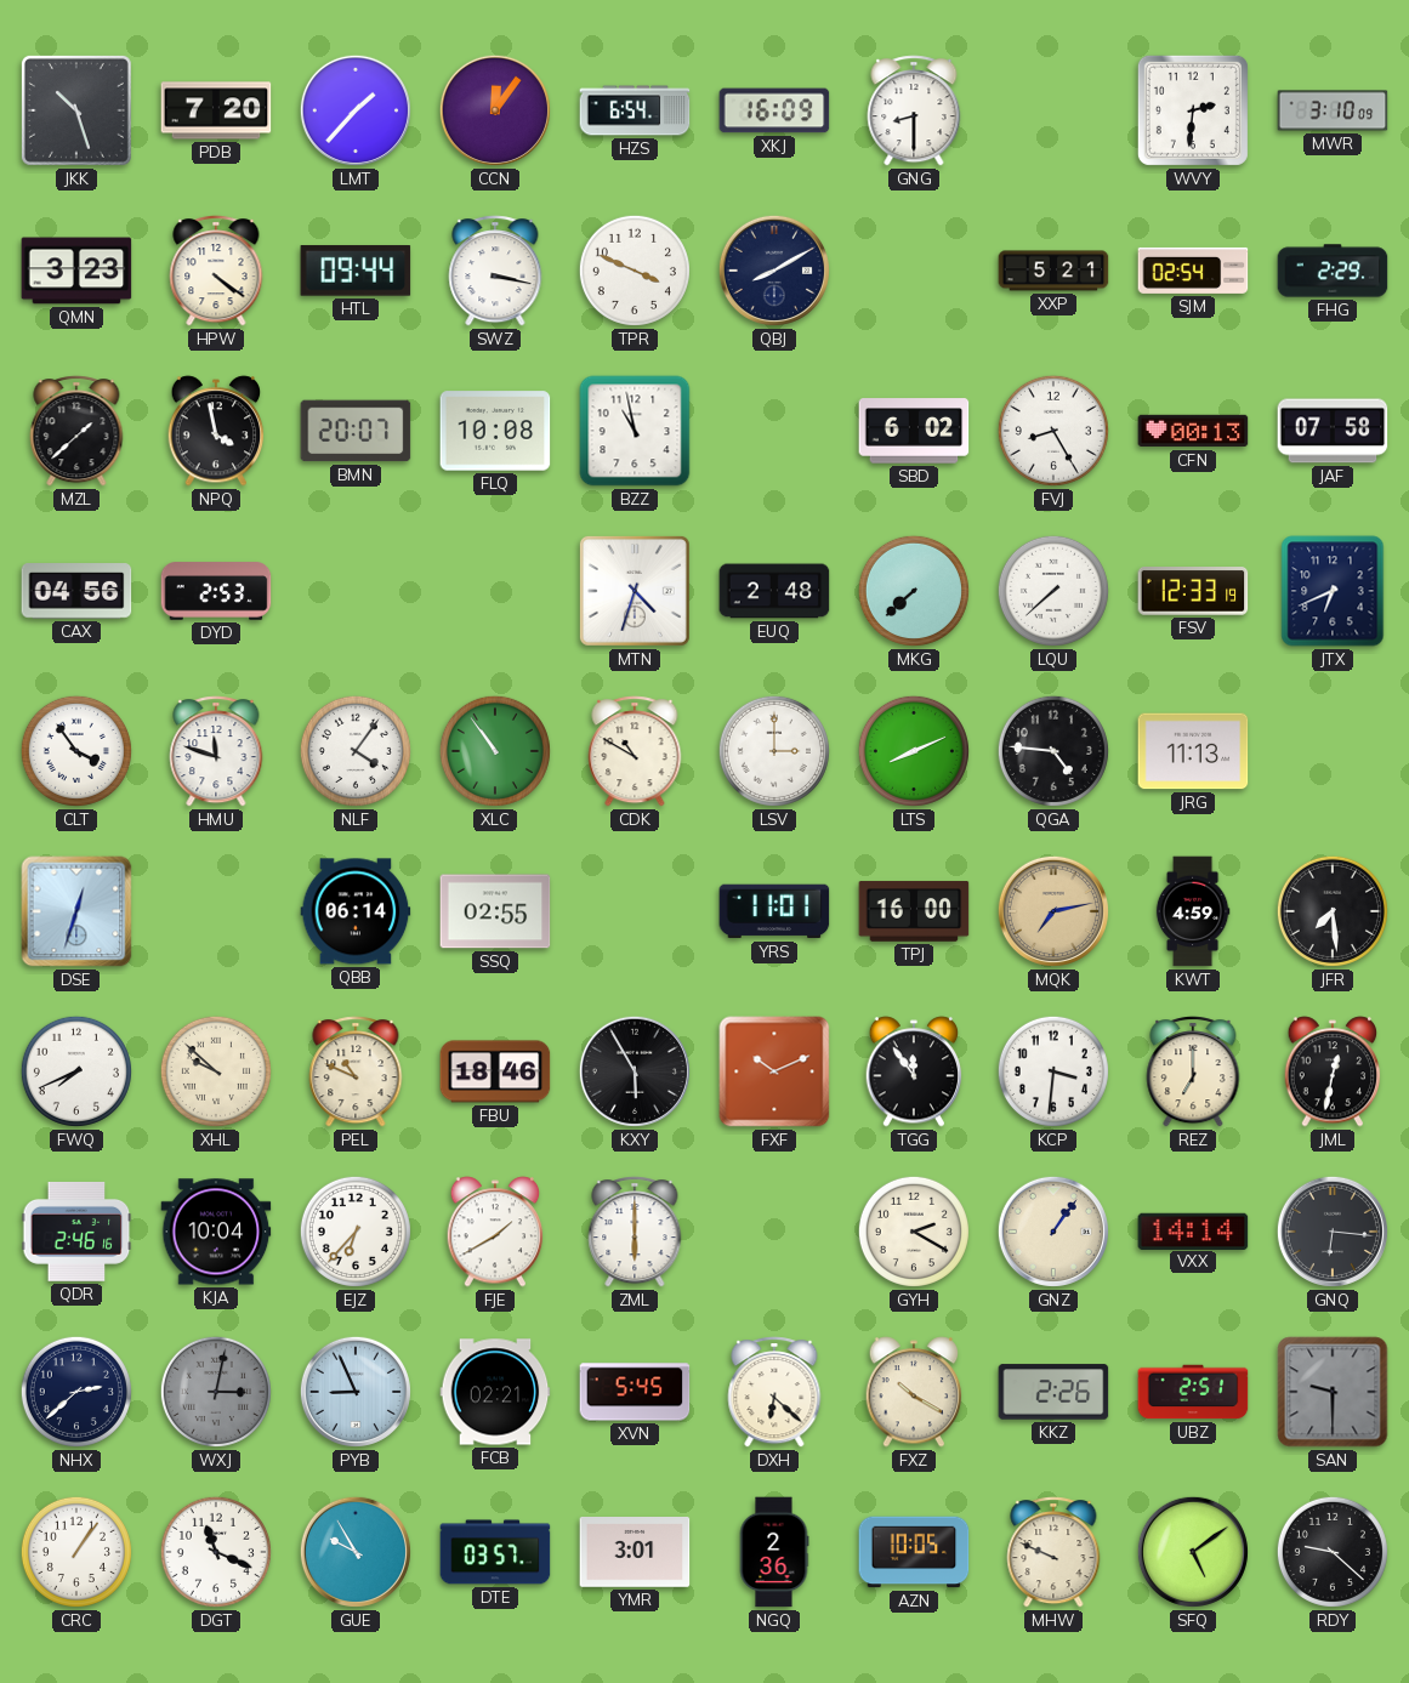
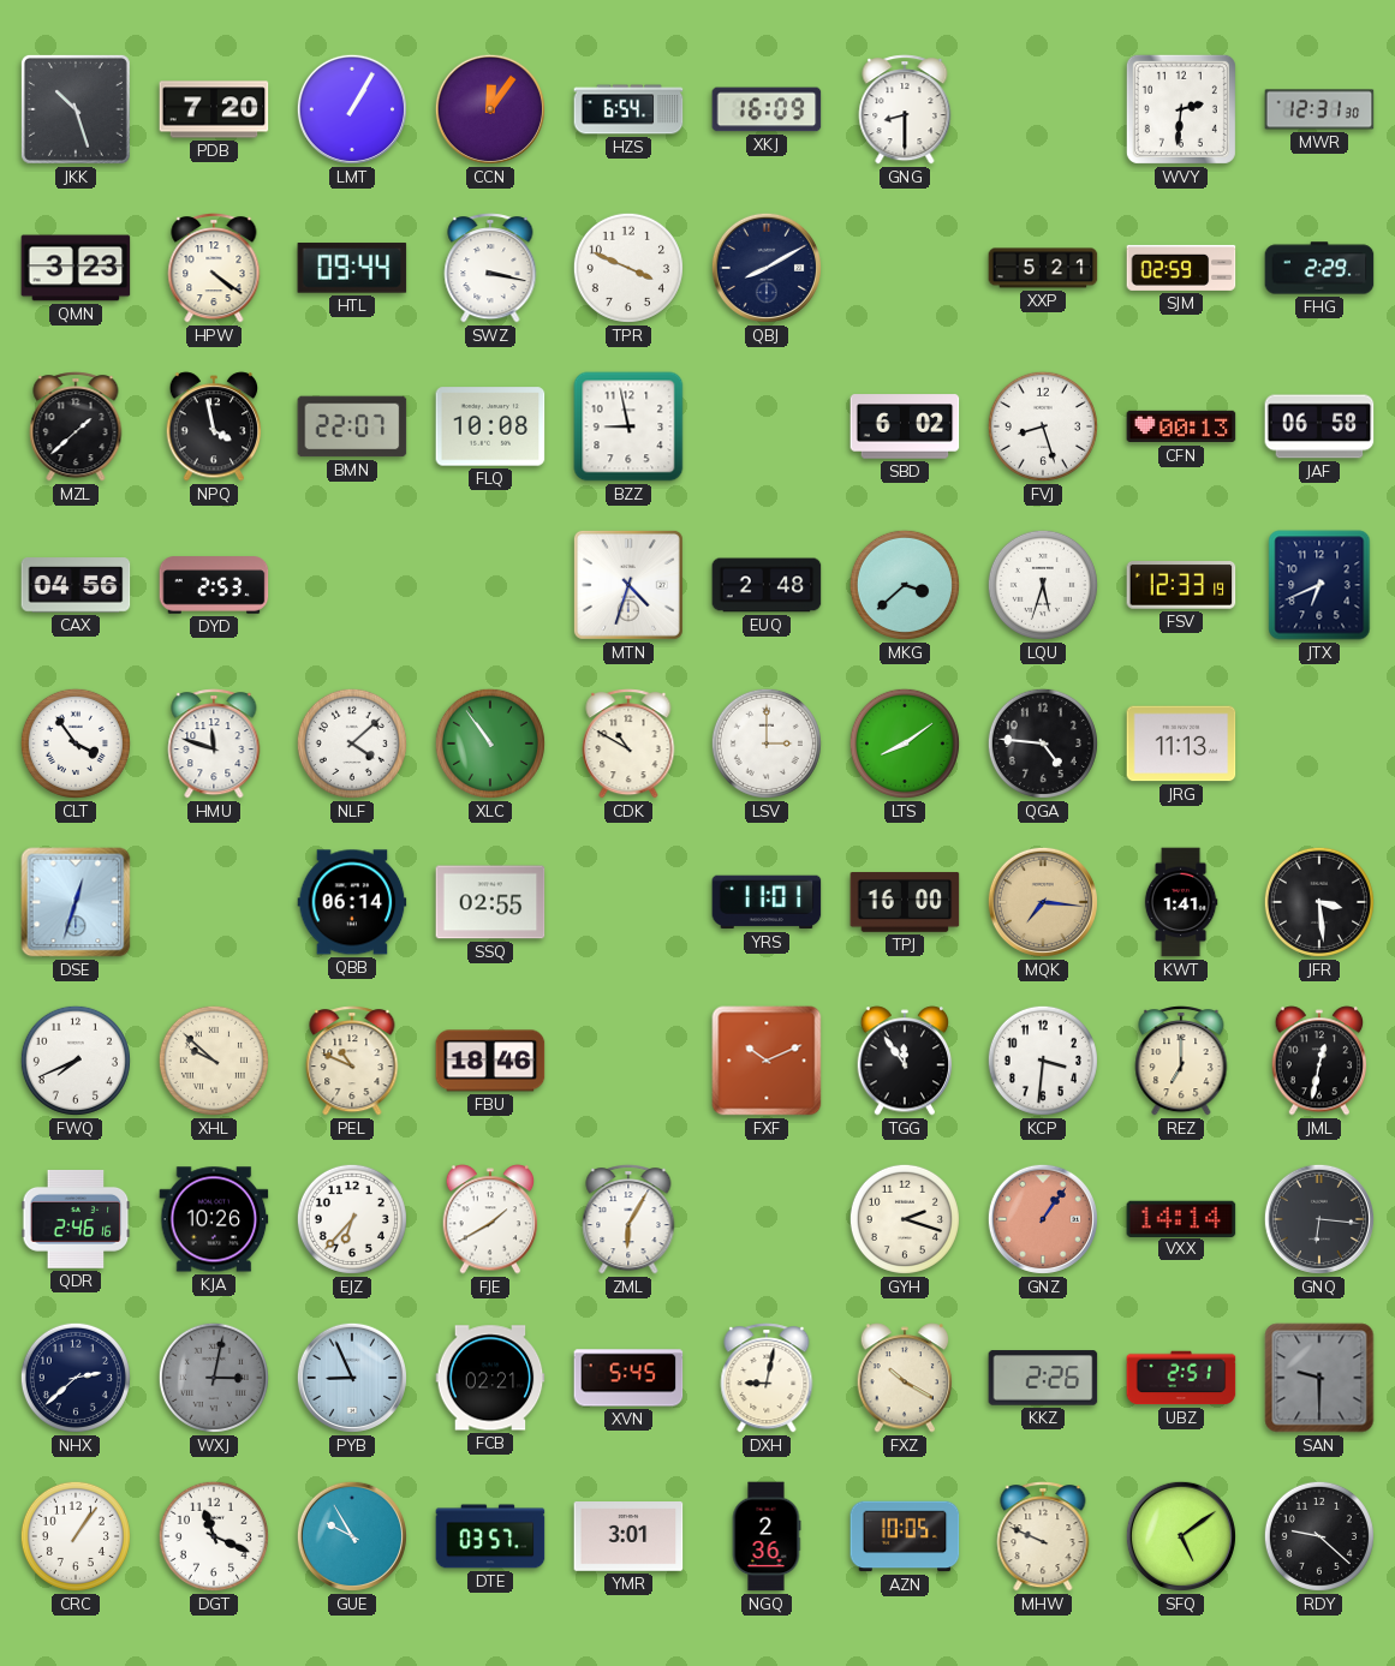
LMT: 1:37 -> 1:05 (352, 109)
MWR: 3:10 -> 12:31 (1319, 109)
SJM: 02:54 -> 02:59 (1181, 268)
BMN: 20:07 -> 22:07 (352, 426)
BZZ: 10:58 -> 8:58 (628, 426)
FVJ: 8:25 -> 8:27 (1043, 426)
JAF: 07:58 -> 06:58 (1319, 426)
MKG: 7:38 -> 3:38 (905, 585)
LQU: 7:38 -> 5:33 (1043, 585)
NLF: 4:06 -> 4:08 (352, 744)
LTS: 8:11 -> 8:09 (905, 744)
MQK: 7:13 -> 7:16 (1043, 902)
KWT: 4:59 -> 1:41 (1181, 902)
JFR: 7:29 -> 3:29 (1319, 902)
KXY: 5:55 -> none (635, 1071)
KJA: 10:04 -> 10:26 (214, 1219)
ZML: 6:00 -> 6:05 (628, 1219)
GYH: 2:20 -> 2:18 (905, 1219)
GNZ dial: cream -> salmon (1043, 1219)
DXH: 6:22 -> 9:02 (767, 1378)
